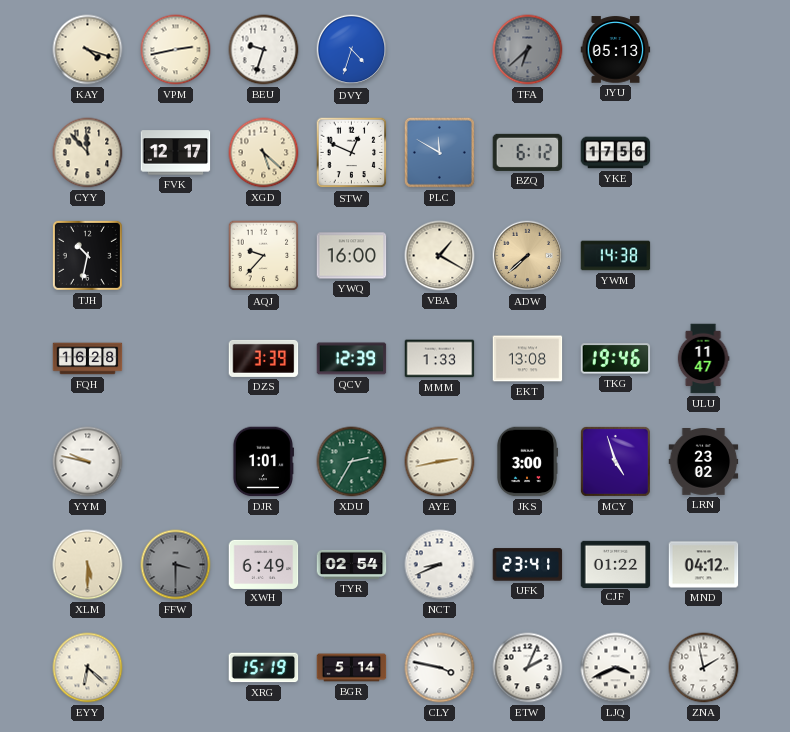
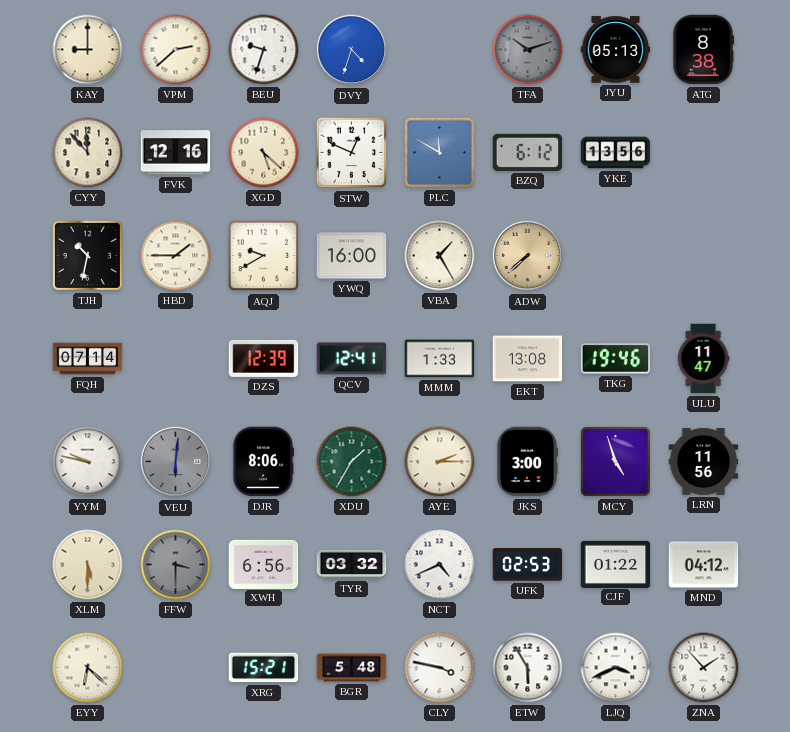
KAY: 4:18 -> 9:00 (88, 50)
VPM: 2:43 -> 2:38 (176, 50)
TFA: 6:38 -> 10:12 (528, 50)
ATG: none -> 8:38 (703, 50)
FVK: 12:17 -> 12:16 (176, 153)
YKE: 17:56 -> 13:56 (616, 153)
HBD: none -> 1:45 (176, 256)
AQJ: 9:37 -> 9:40 (264, 256)
VBA: 1:20 -> 1:25 (440, 256)
YWM: 14:38 -> none (616, 256)
FQH: 16:28 -> 07:14 (88, 359)
DZS: 3:39 -> 12:39 (264, 358)
QCV: 12:39 -> 12:41 (352, 359)
VEU: none -> 6:01 (176, 462)
DJR: 1:01 -> 8:06 (262, 462)
XDU: 2:35 -> 1:35 (352, 462)
AYE: 2:43 -> 2:15 (440, 462)
LRN: 23:02 -> 11:56 (704, 462)
XWH: 6:49 -> 6:56 (264, 564)
TYR: 02:54 -> 03:32 (352, 564)
NCT: 8:41 -> 4:41 (440, 565)
UFK: 23:41 -> 02:53 (528, 565)
XRG: 15:19 -> 15:21 (264, 668)
BGR: 5:14 -> 5:48 (352, 668)
ETW: 2:04 -> 5:55 (528, 668)
ZNA: 1:58 -> 1:53 (704, 668)
